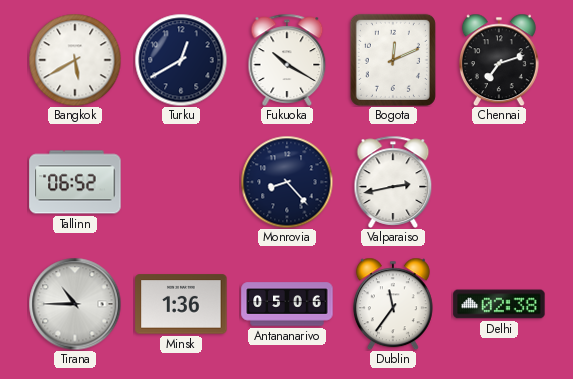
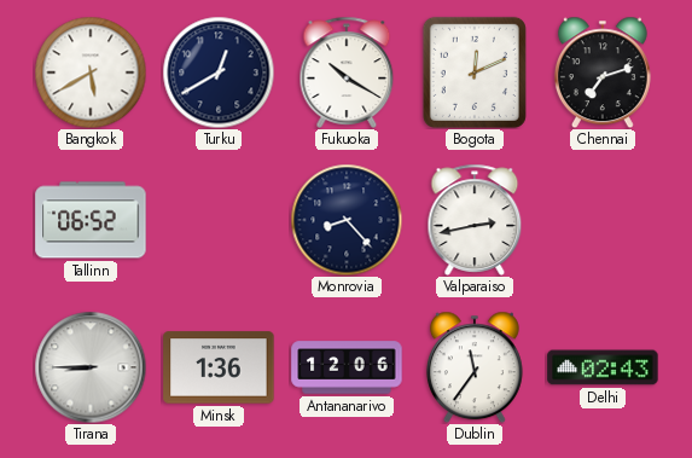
Tirana: 10:45 -> 8:45 (91, 367)
Antananarivo: 05:06 -> 12:06 (347, 367)
Delhi: 02:38 -> 02:43 (603, 367)
